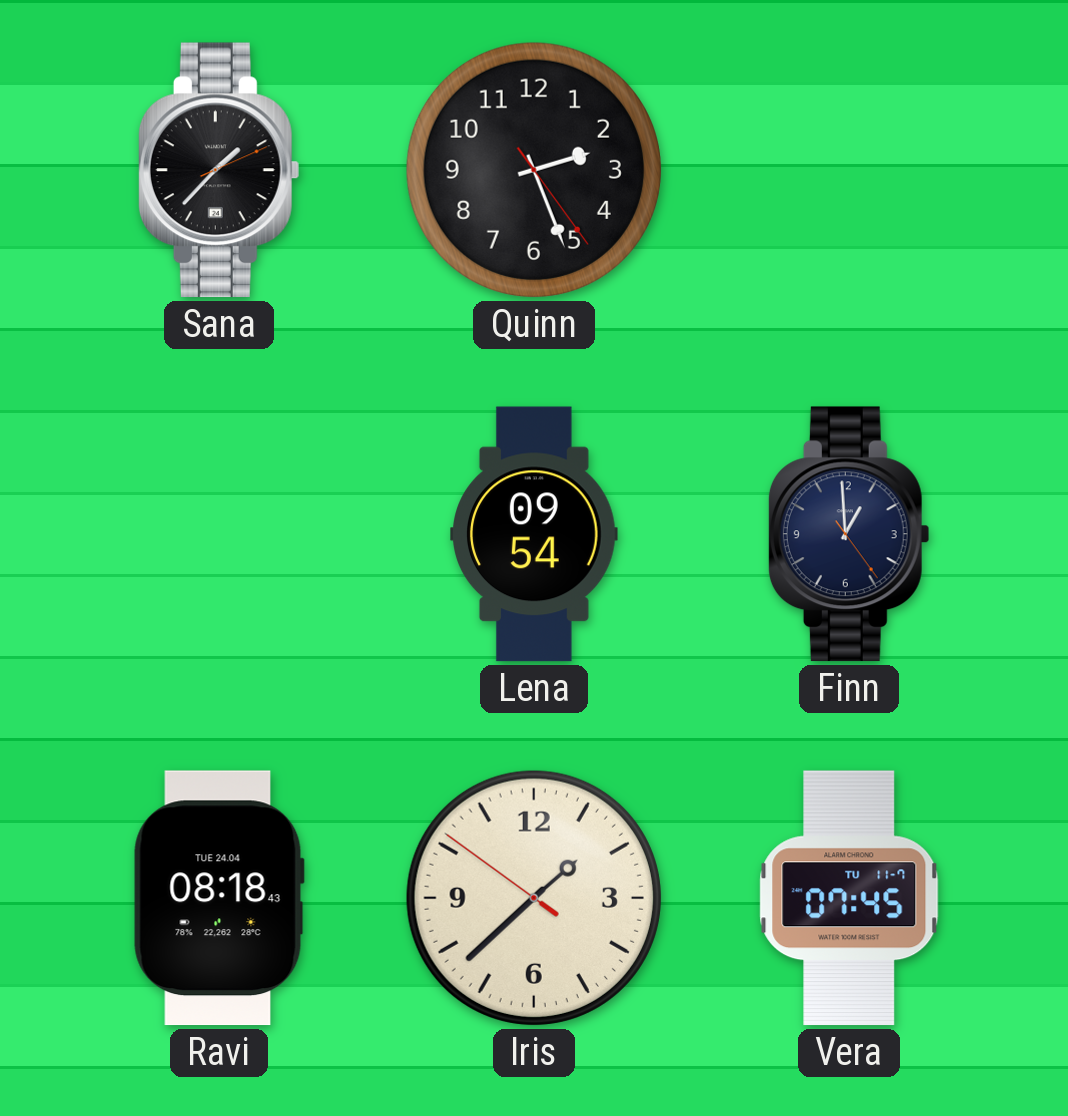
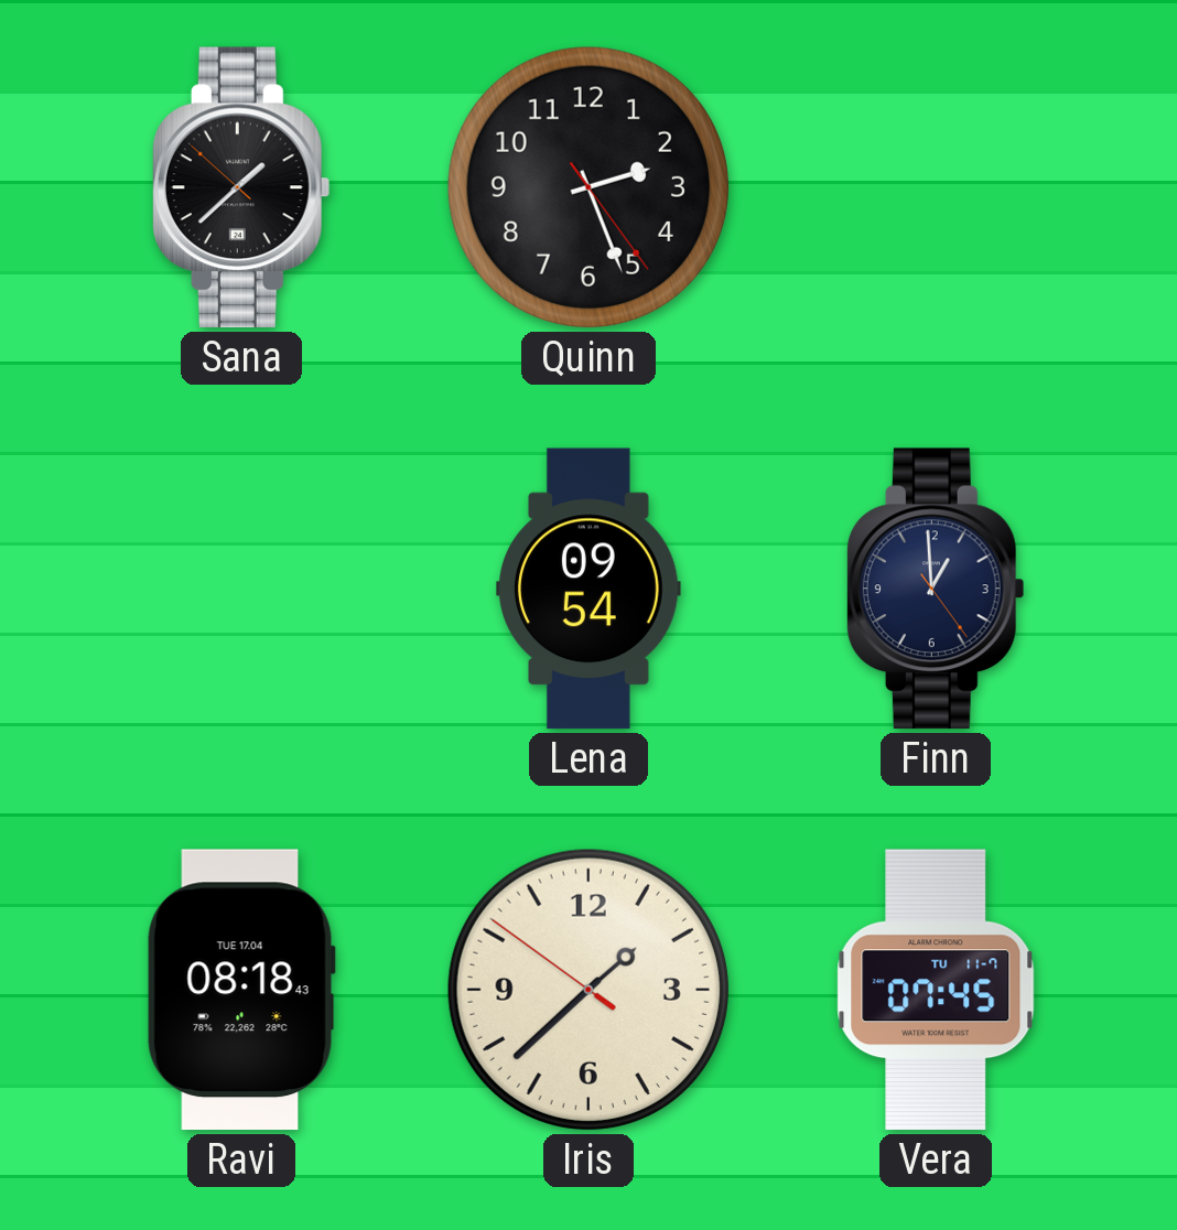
Sana: 1:37:11 -> 1:37:52 (241, 187)
Ravi date: TUE 24.04 -> TUE 17.04 (241, 990)
